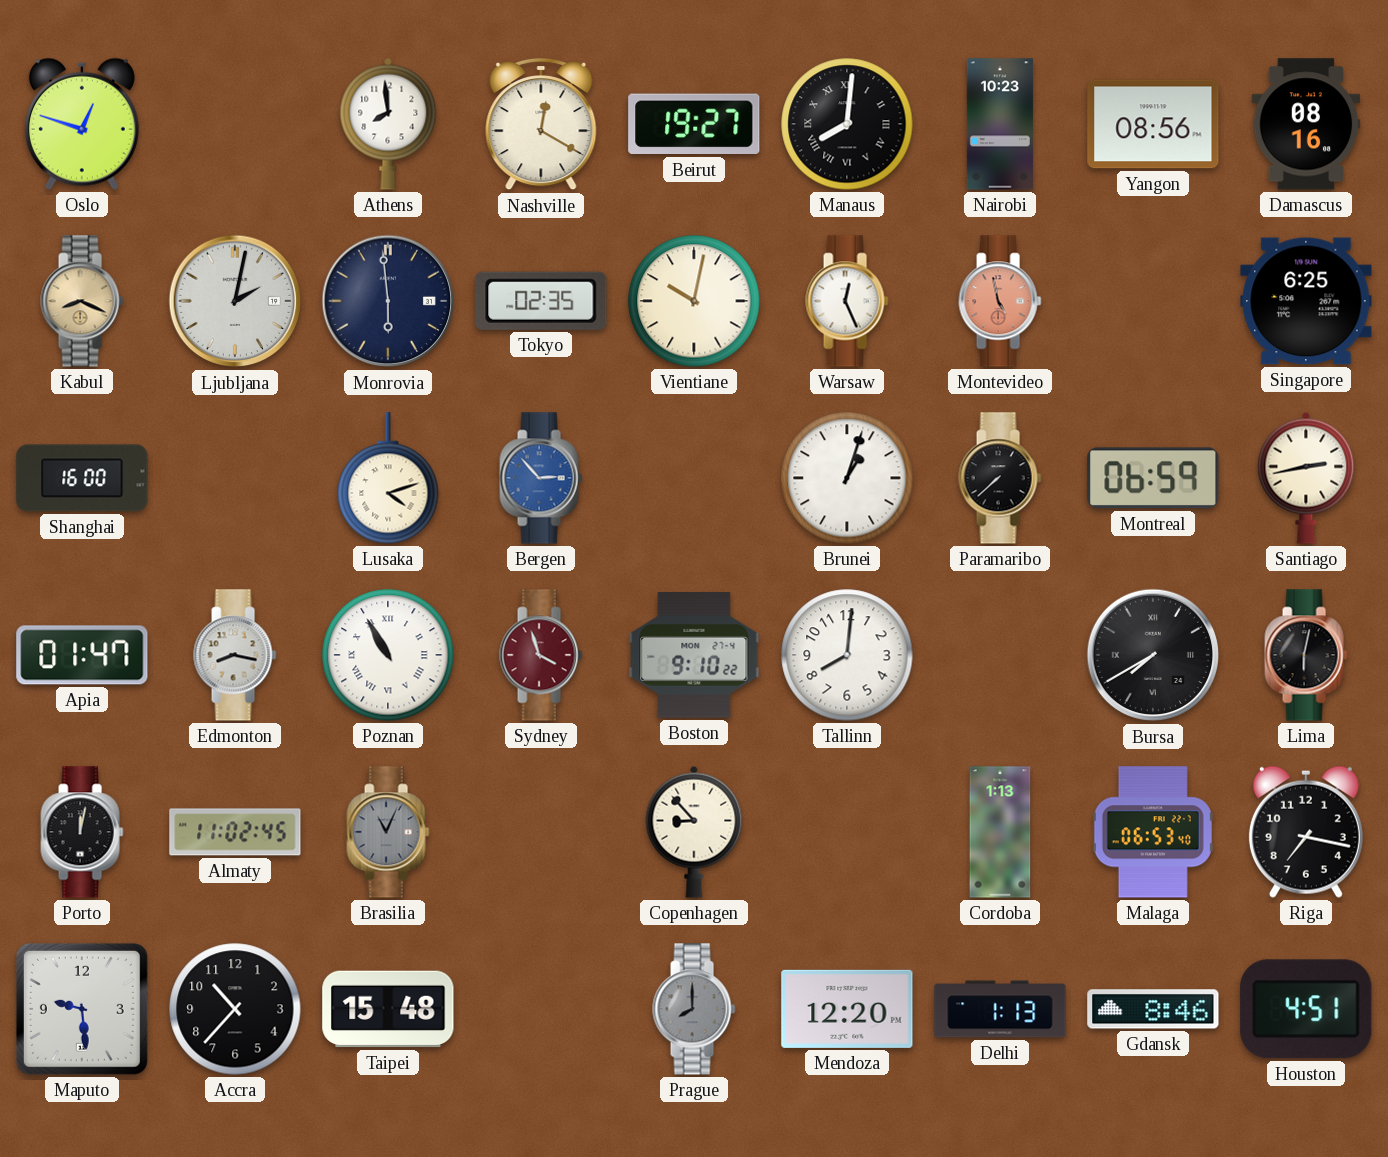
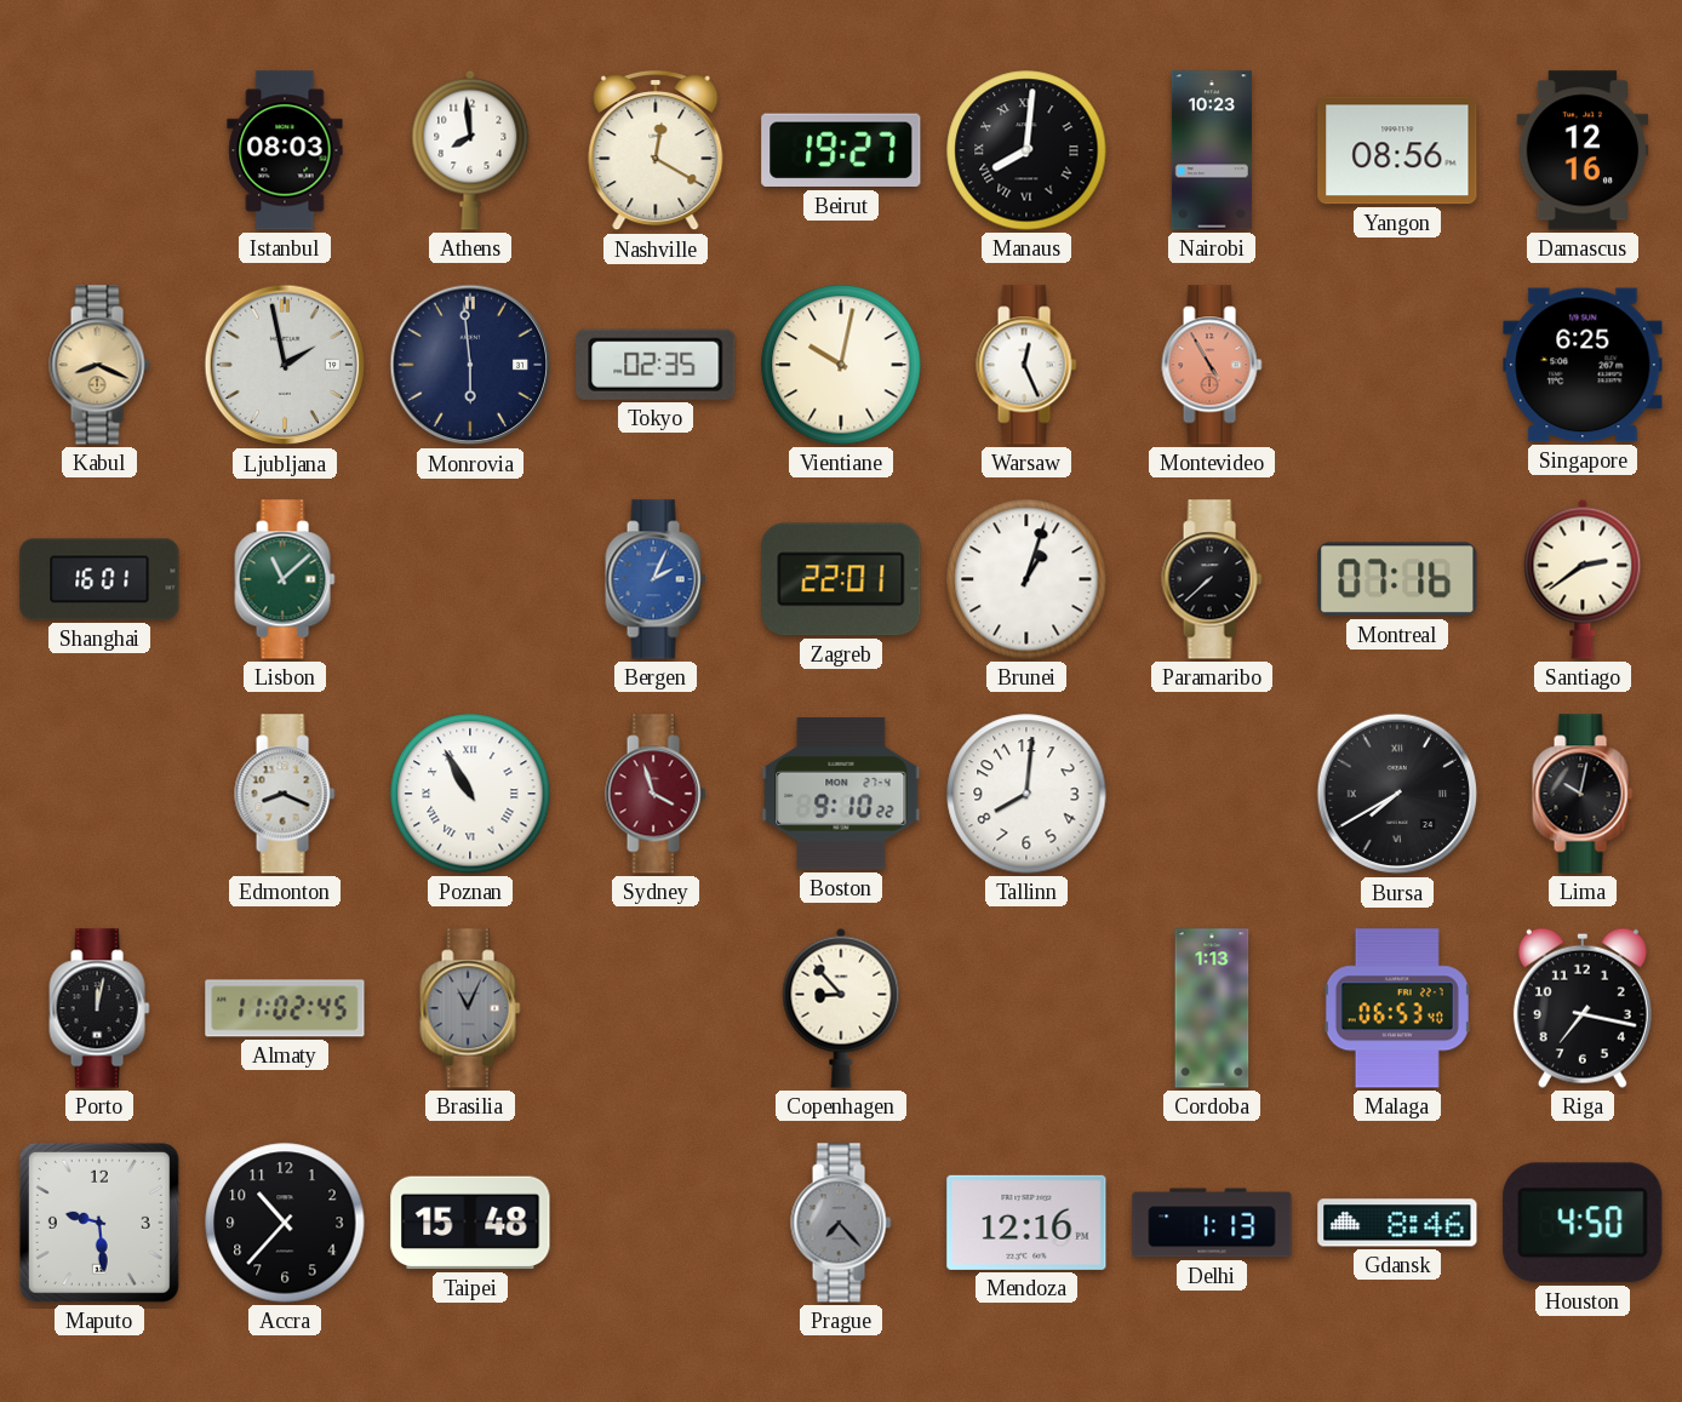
Oslo: 12:48 -> none (82, 124)
Istanbul: none -> 08:03 (285, 150)
Damascus: 08:16 -> 12:16 (1583, 150)
Ljubljana: 2:02 -> 1:58 (285, 365)
Montevideo: 4:58 -> 4:55 (1212, 365)
Shanghai: 16:00 -> 16:01 (99, 579)
Lisbon: none -> 11:08 (285, 579)
Lusaka: 4:12 -> none (388, 478)
Bergen: 2:53 -> 2:04 (656, 579)
Zagreb: none -> 22:01 (841, 579)
Montreal: 06:59 -> 07:16 (1397, 579)
Santiago: 2:43 -> 2:39 (1583, 579)
Apia: 01:47 -> none (82, 655)
Edmonton: 8:17 -> 8:19 (285, 794)
Lima: 6:02 -> 10:02 (1583, 794)
Prague: 8:00 -> 7:23 (841, 1223)
Mendoza: 12:20 -> 12:16 (1026, 1223)
Houston: 4:51 -> 4:50 (1583, 1223)
